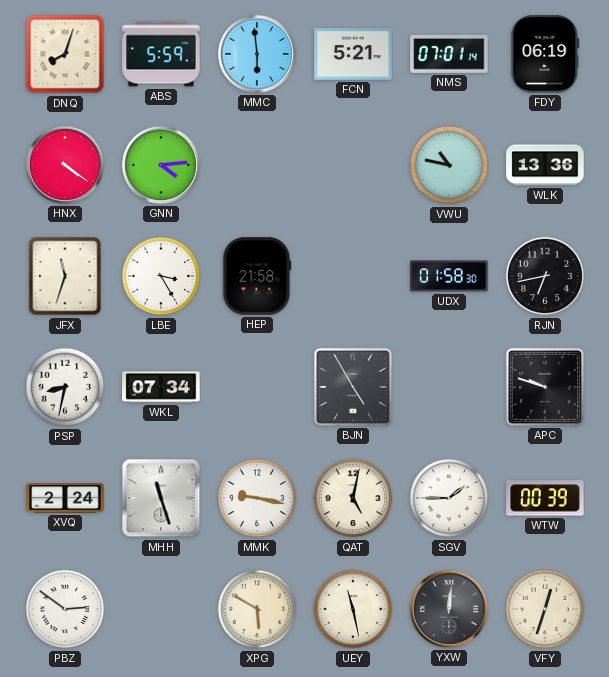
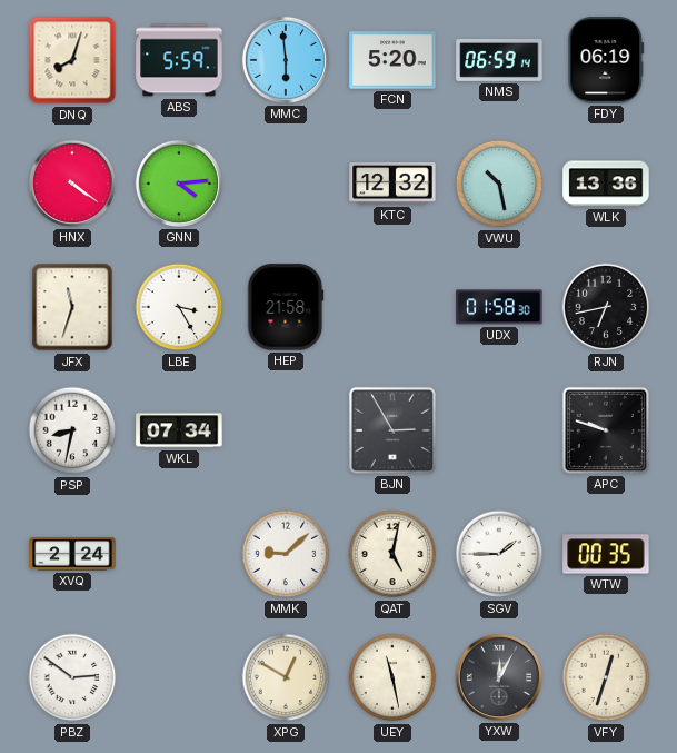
FCN: 5:21 -> 5:20 (392, 60)
NMS: 07:01 -> 06:59 (499, 60)
KTC: none -> 12:32 (392, 185)
VWU: 10:47 -> 10:28 (499, 184)
BJN: 4:55 -> 2:55 (392, 430)
MHH: 11:27 -> none (161, 498)
MMK: 9:17 -> 9:08 (286, 554)
WTW: 00:39 -> 00:35 (606, 554)
XPG: 5:50 -> 12:50 (286, 677)
YXW: 12:01 -> 12:05 (499, 677)
